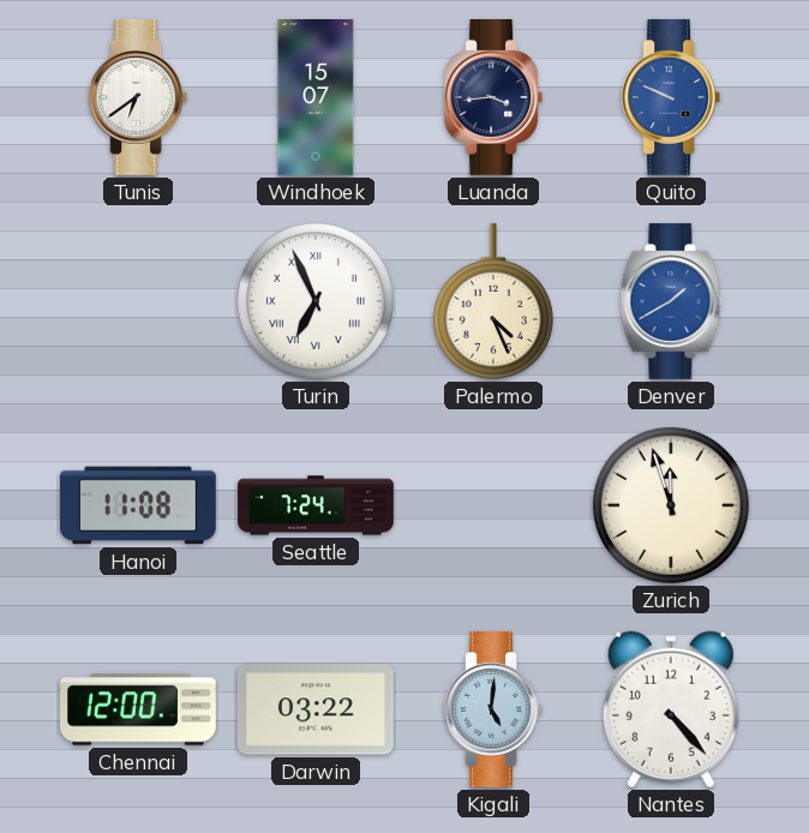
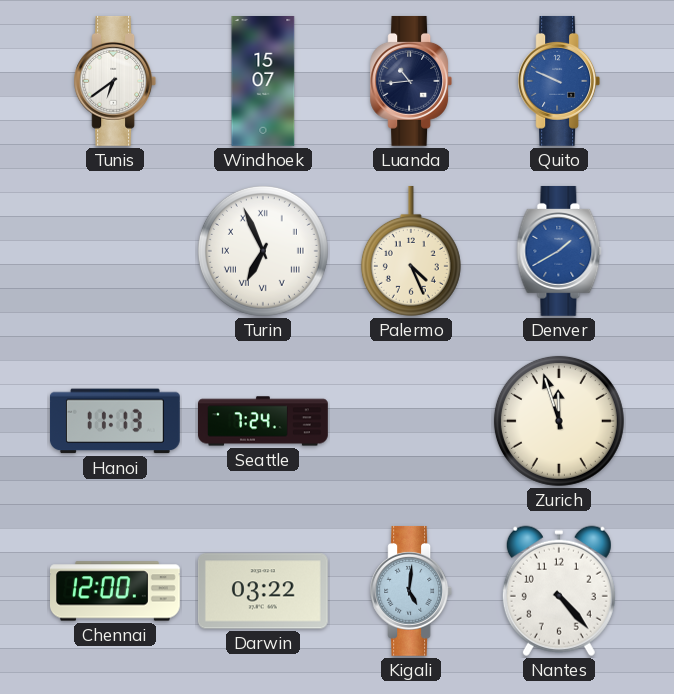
Luanda: 3:44 -> 10:44 (411, 81)
Hanoi: 11:08 -> 11:13 (115, 421)
